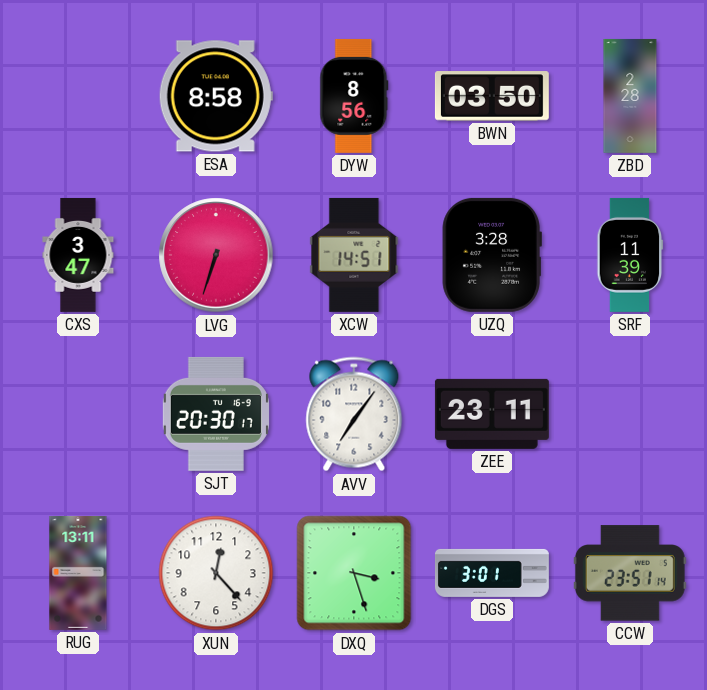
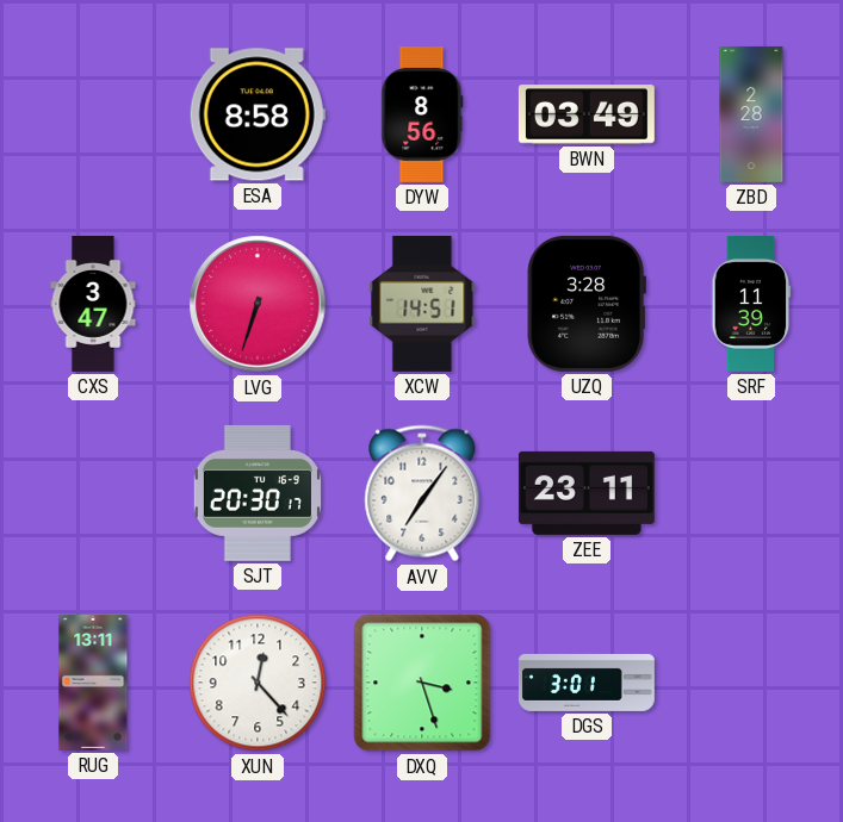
BWN: 03:50 -> 03:49 (587, 114)
CCW: 23:51 -> none (630, 573)
